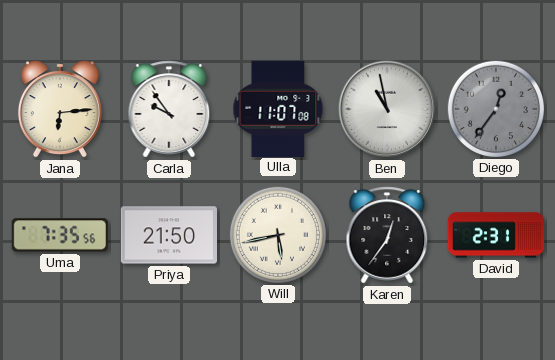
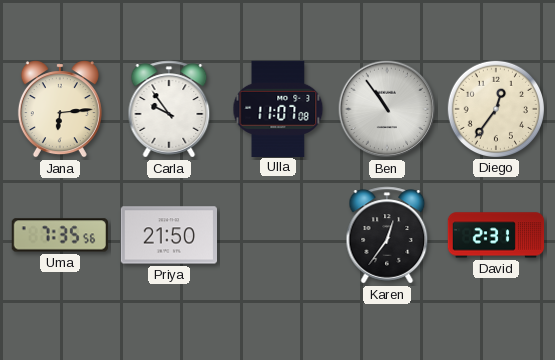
Ben: 10:58 -> 10:54 (387, 109)
Diego dial: grey -> cream (495, 108)
Will: 5:43 -> none (277, 234)
